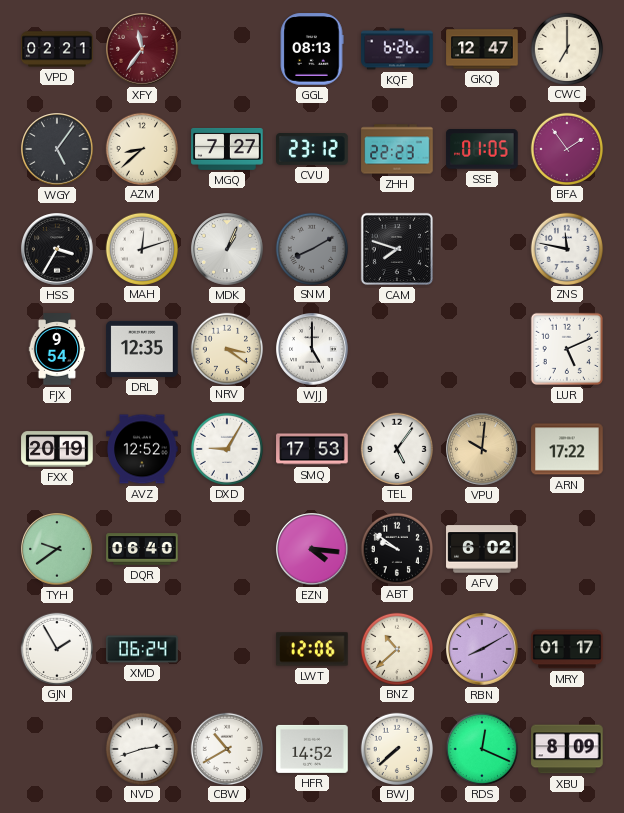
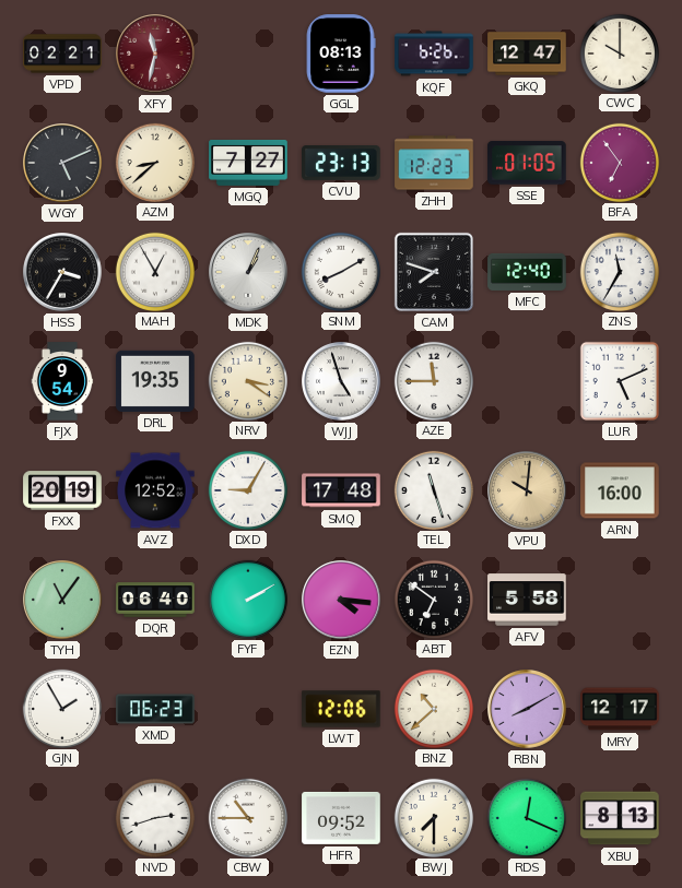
XFY: 11:36 -> 11:32 (155, 54)
CWC: 7:00 -> 10:00 (619, 52)
WGY: 5:06 -> 5:11 (62, 163)
CVU: 23:12 -> 23:13 (341, 164)
ZHH: 22:23 -> 12:23 (434, 163)
BFA: 1:54 -> 6:54 (619, 162)
MAH: 12:12 -> 12:55 (154, 271)
SNM dial: grey -> white (340, 271)
MFC: none -> 12:40 (527, 272)
ZNS: 11:47 -> 11:35 (619, 271)
DRL: 12:35 -> 19:35 (155, 381)
WJJ: 5:00 -> 4:57 (341, 381)
AZE: none -> 11:45 (433, 380)
SMQ: 17:53 -> 17:48 (341, 490)
TEL: 5:06 -> 11:27 (433, 489)
ARN: 17:22 -> 16:00 (620, 490)
TYH: 9:39 -> 11:06 (62, 600)
FYF: none -> 2:10 (247, 599)
ABT: 9:51 -> 6:51 (433, 599)
AFV: 6:02 -> 5:58 (527, 600)
XMD: 06:24 -> 06:23 (155, 709)
MRY: 01:17 -> 12:17 (620, 709)
CBW: 10:40 -> 10:45 (247, 817)
HFR: 14:52 -> 09:52 (341, 818)
BWJ: 7:38 -> 7:30 (433, 817)
XBU: 8:09 -> 8:13 (620, 818)
